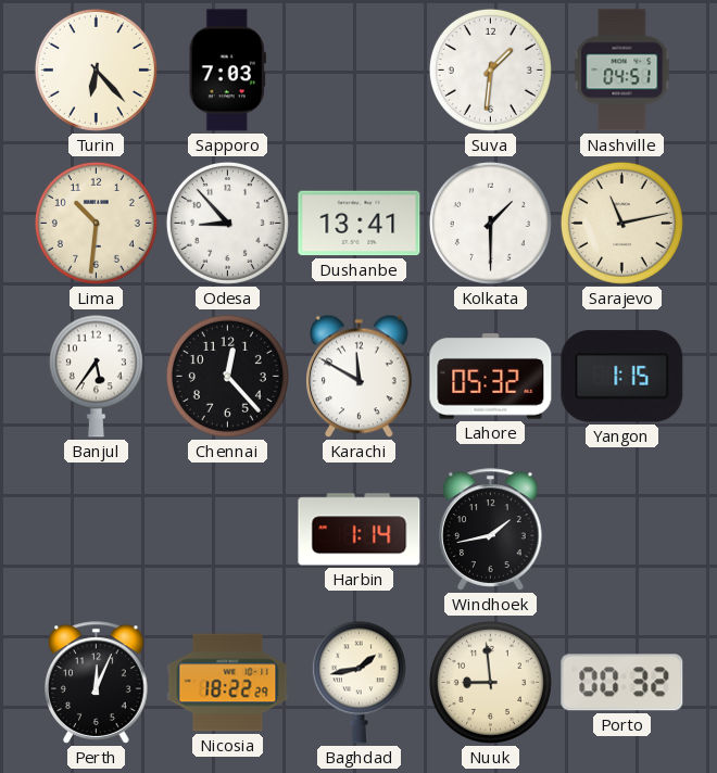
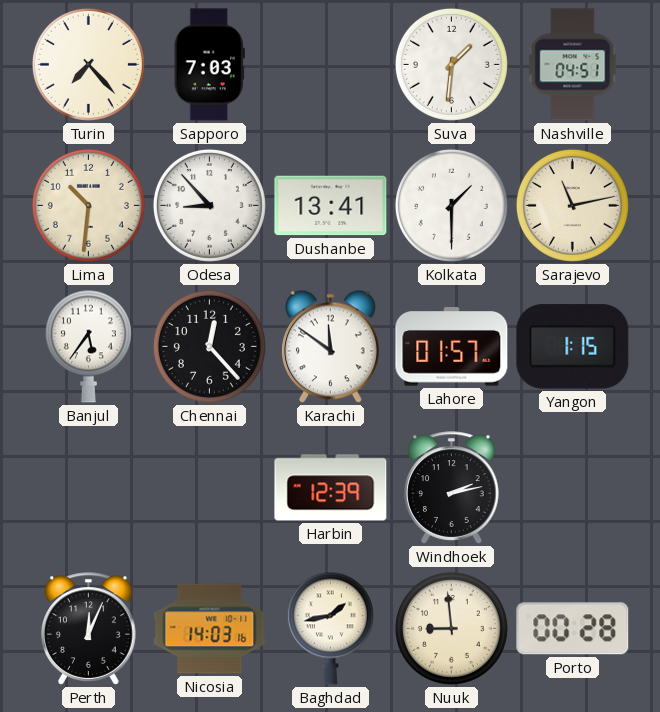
Turin: 6:23 -> 7:23 (88, 64)
Karachi: 11:50 -> 11:51 (331, 347)
Lahore: 05:32 -> 01:57 (452, 347)
Harbin: 1:14 -> 12:39 (331, 488)
Windhoek: 1:43 -> 2:13 (452, 488)
Nicosia: 18:22 -> 14:03 (210, 629)
Porto: 00:32 -> 00:28 (573, 629)
